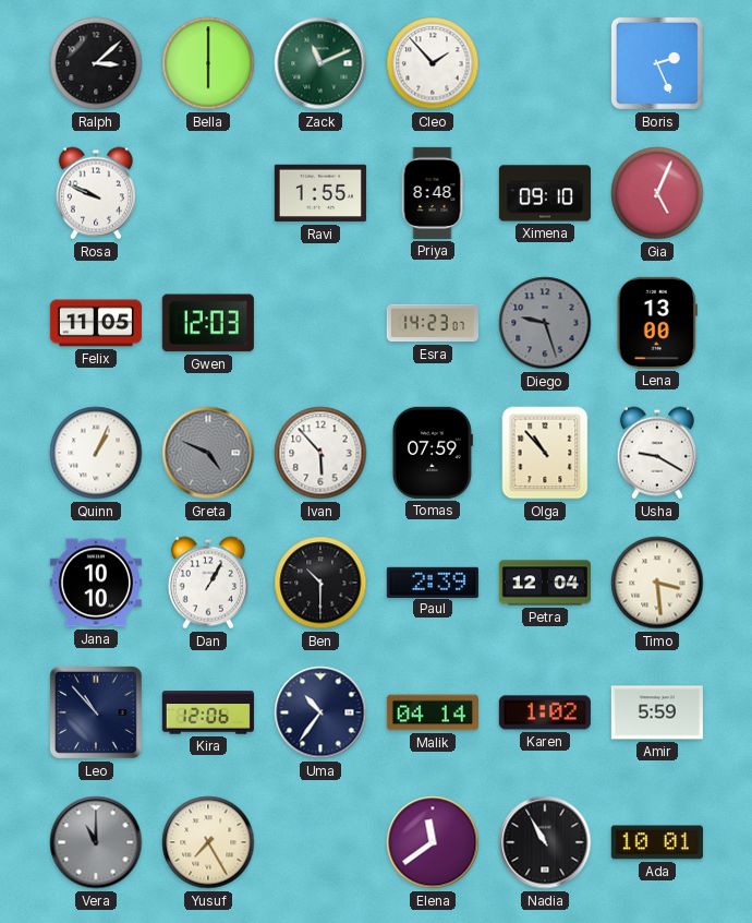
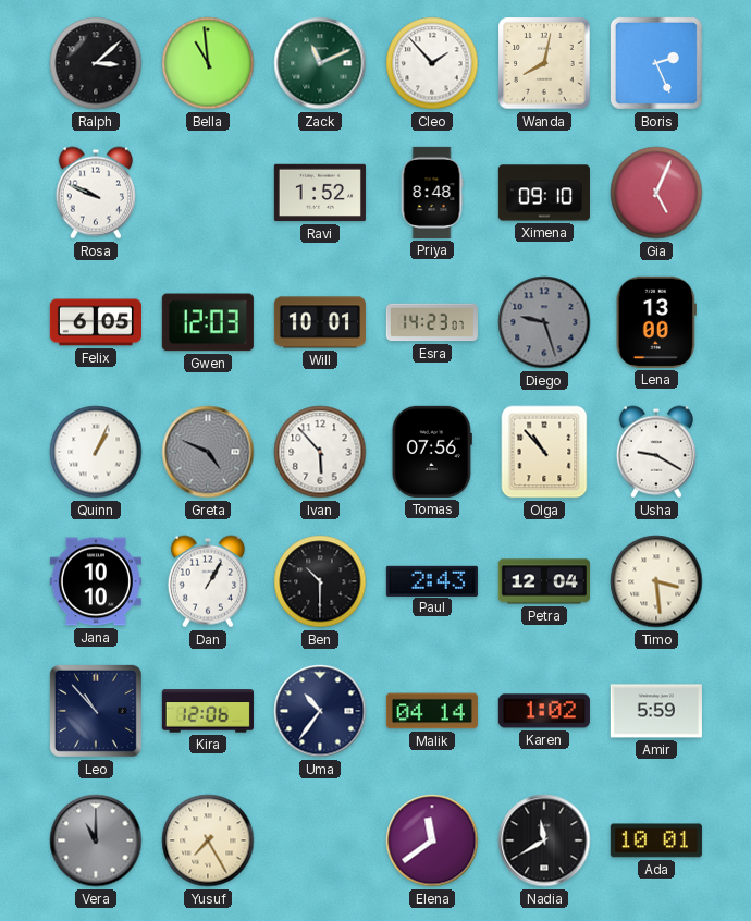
Bella: 6:00 -> 10:59 (208, 63)
Wanda: none -> 8:02 (544, 63)
Ravi: 1:55 -> 1:52 (320, 193)
Felix: 11:05 -> 6:05 (96, 322)
Will: none -> 10:01 (320, 322)
Tomas: 07:59 -> 07:56 (432, 452)
Paul: 2:39 -> 2:43 (432, 580)
Nadia: 10:55 -> 11:40 (544, 840)
